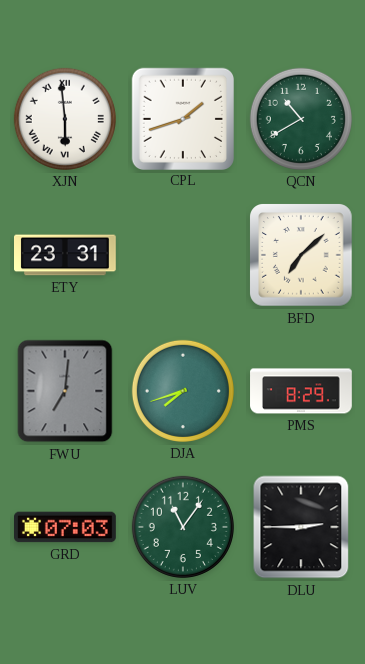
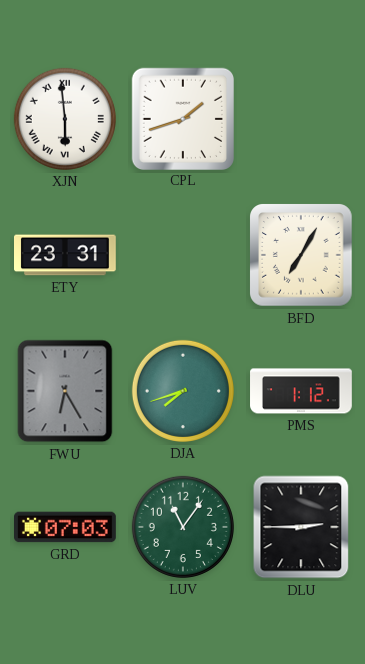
QCN: 10:40 -> none (301, 119)
BFD: 7:08 -> 7:05 (302, 256)
FWU: 7:01 -> 6:25 (65, 391)
PMS: 8:29 -> 1:12 (301, 391)
